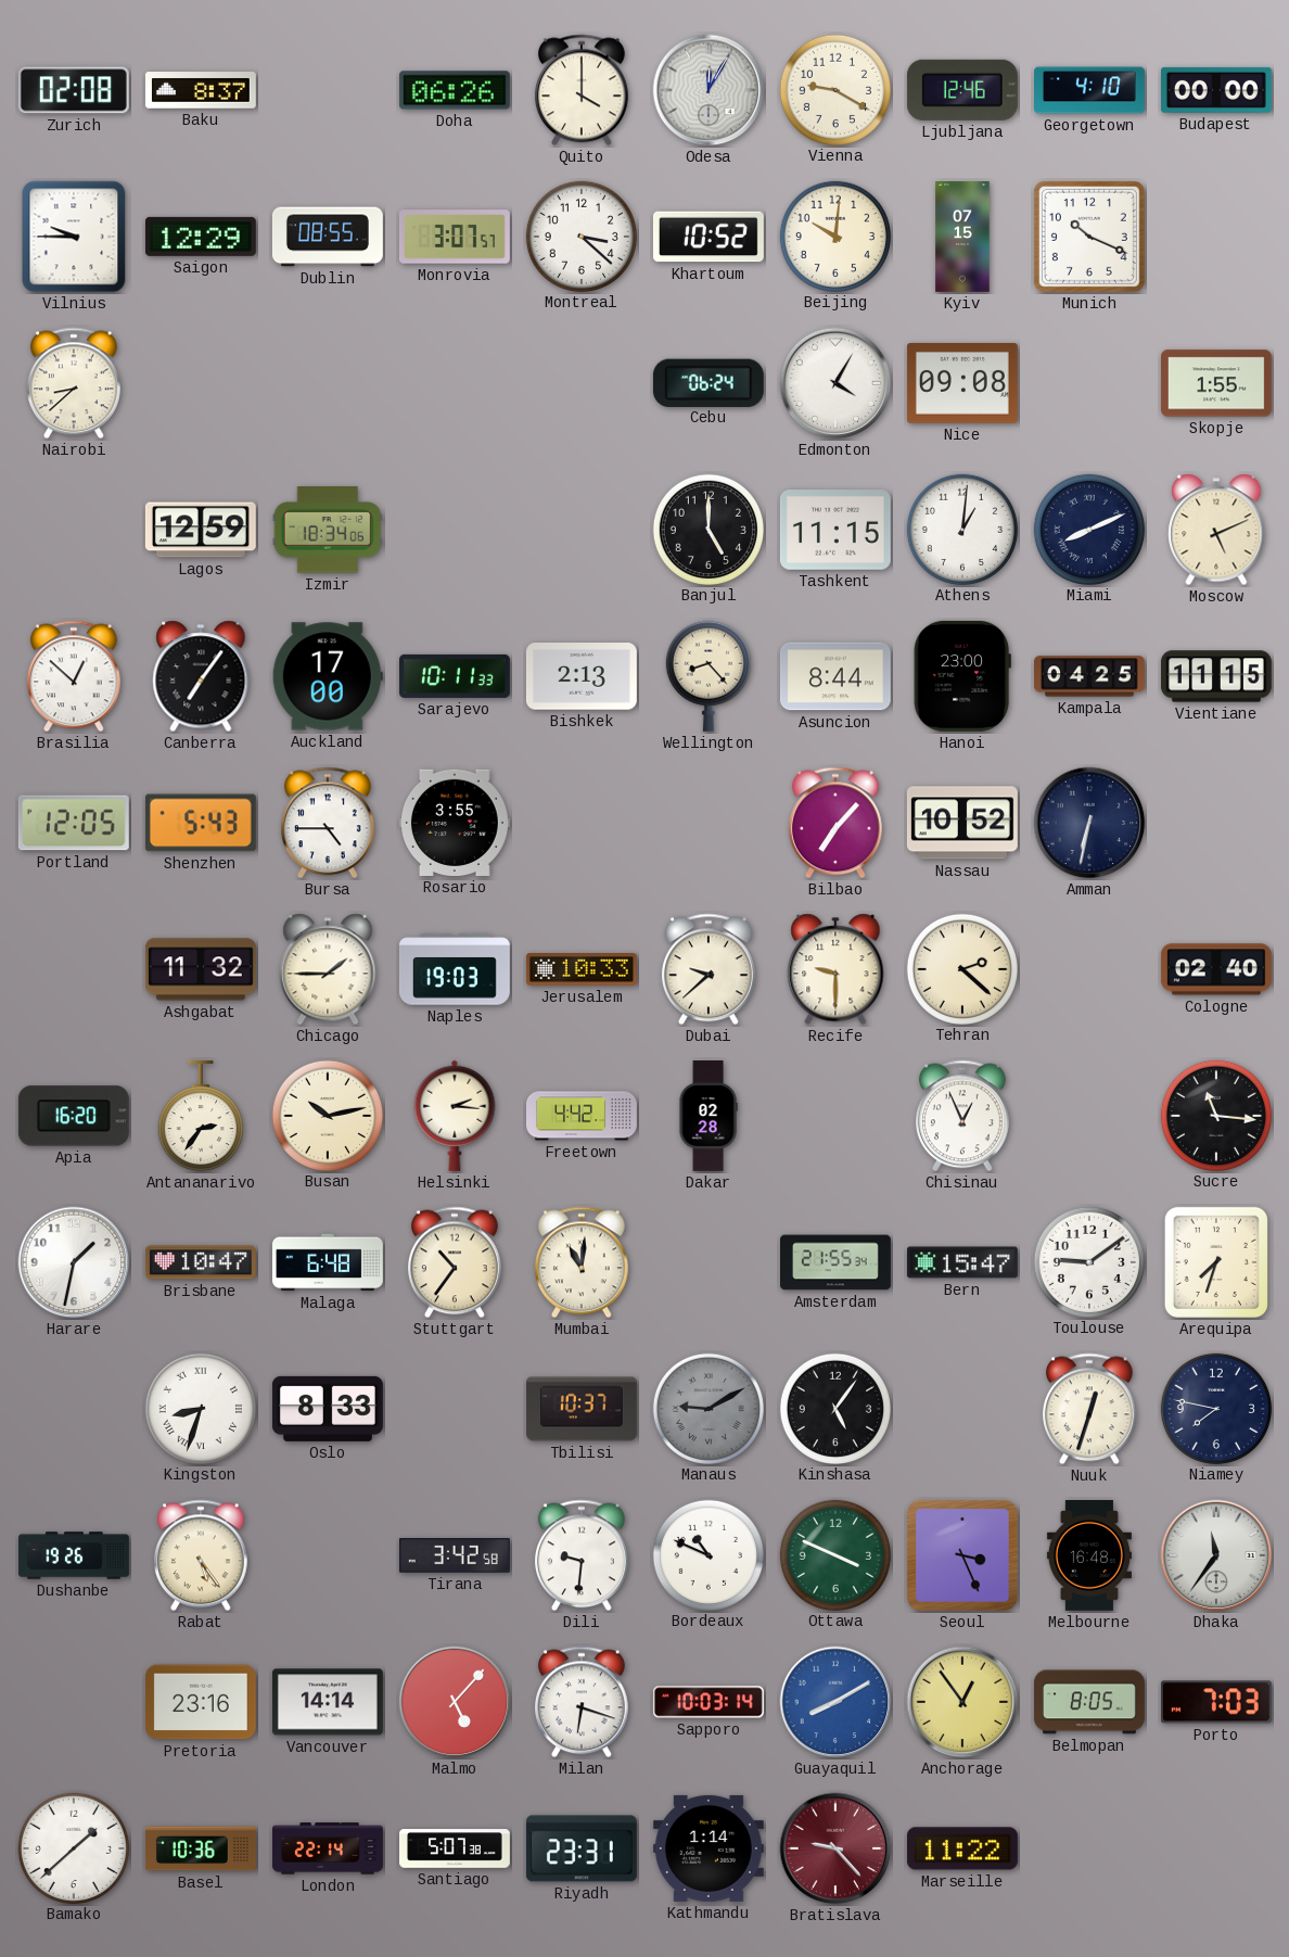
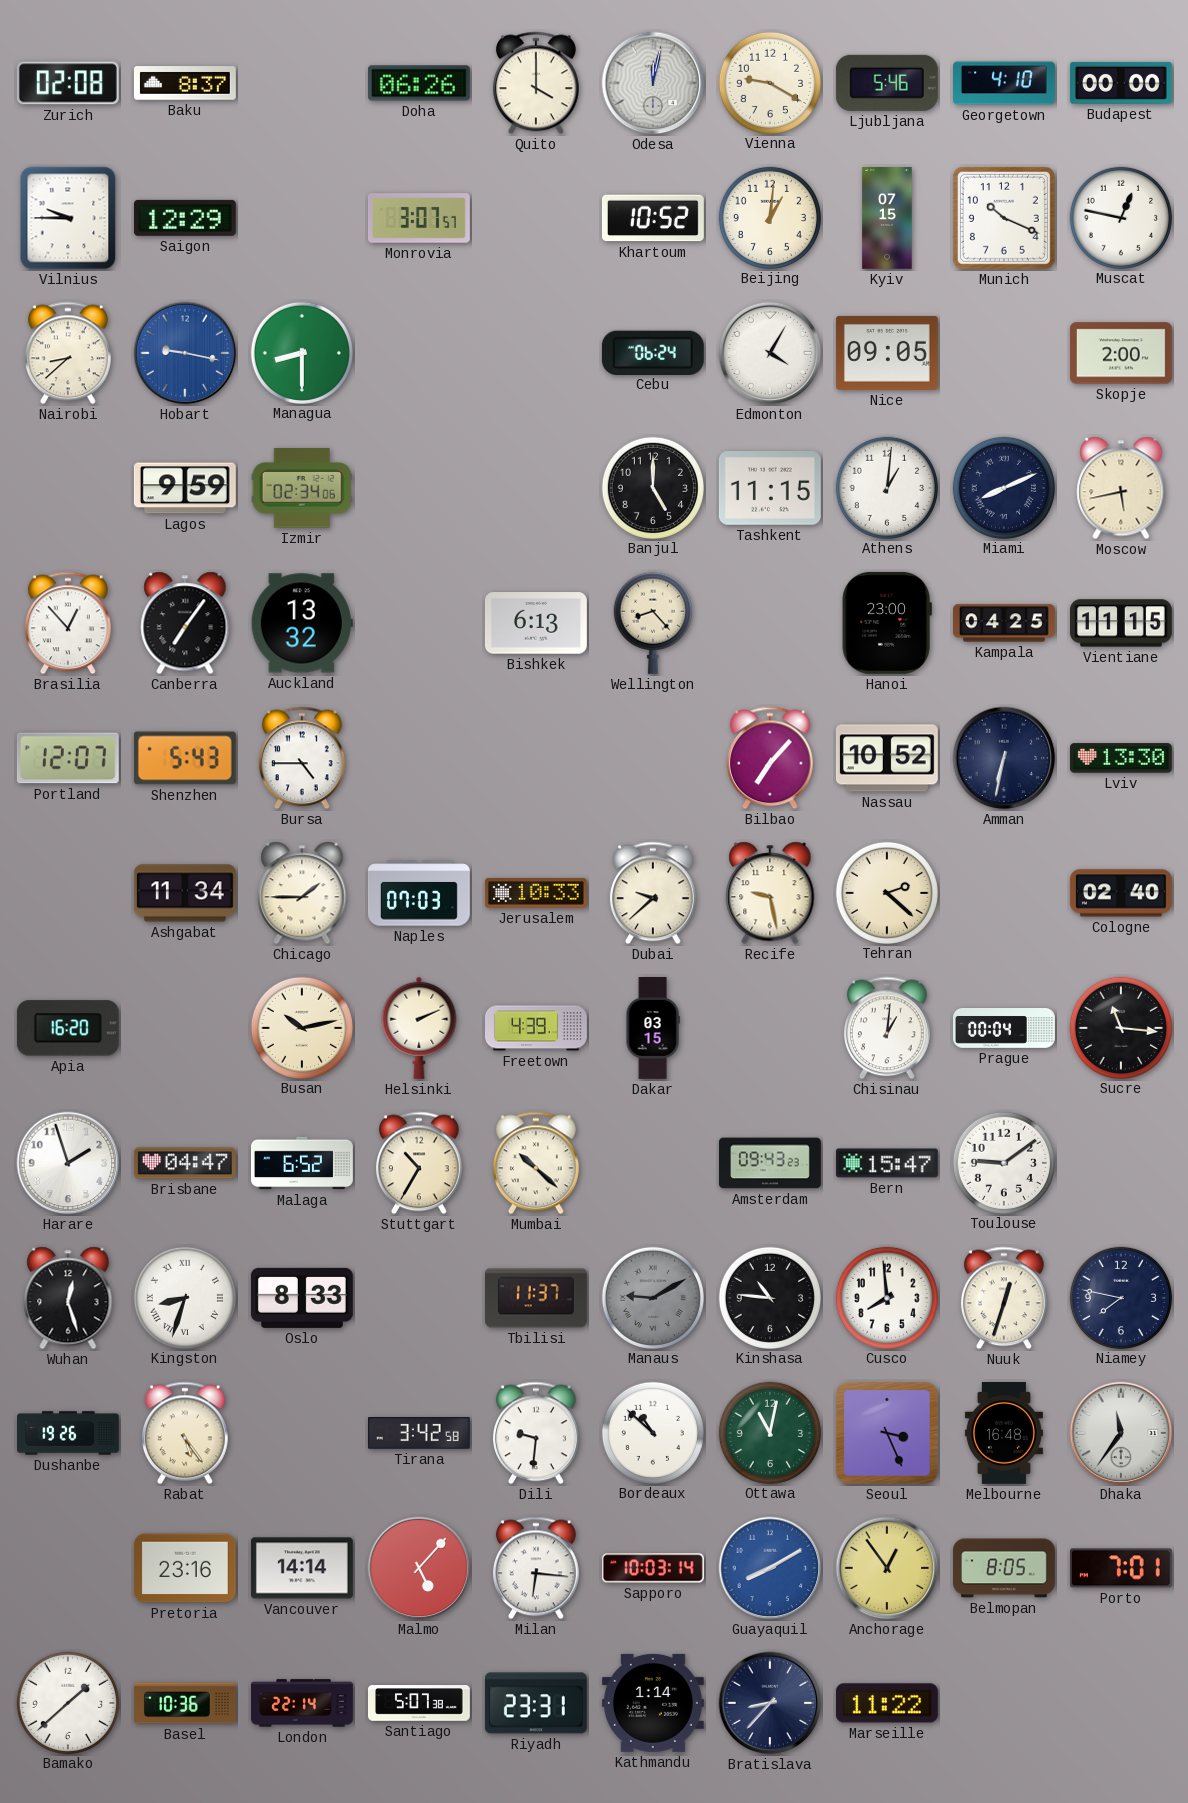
Odesa: 12:05 -> 12:02 (653, 83)
Ljubljana: 12:46 -> 5:46 (887, 83)
Dublin: 08:55 -> none (328, 237)
Montreal: 3:22 -> none (580, 236)
Beijing: 10:01 -> 1:01 (769, 217)
Muscat: none -> 12:47 (1120, 217)
Hobart: none -> 9:17 (185, 353)
Managua: none -> 8:30 (301, 352)
Nice: 09:08 -> 09:05 (887, 353)
Skopje: 1:55 -> 2:00 (1121, 353)
Lagos: 12:59 -> 9:59 (185, 488)
Izmir: 18:34 -> 02:34 (302, 488)
Moscow: 5:11 -> 5:43 (1121, 488)
Brasilia: 12:52 -> 12:53 (68, 623)
Auckland: 17:00 -> 13:32 (302, 623)
Sarajevo: 10:11 -> none (455, 676)
Bishkek: 2:13 -> 6:13 (536, 623)
Asuncion: 8:44 -> none (835, 676)
Portland: 12:05 -> 12:07 (68, 758)
Rosario: 3:55 -> none (455, 823)
Lviv: none -> 13:30 (1121, 758)
Ashgabat: 11:32 -> 11:34 (185, 893)
Naples: 19:03 -> 07:03 (419, 893)
Recife: 9:30 -> 9:28 (770, 893)
Antananarivo: 2:36 -> none (201, 1116)
Helsinki: 2:16 -> 2:11 (419, 1028)
Freetown: 4:42 -> 4:39 (537, 1028)
Dakar: 02:28 -> 03:15 (653, 1029)
Chisinau: 12:56 -> 1:01 (887, 1028)
Prague: none -> 00:04 (1005, 1029)
Harare: 1:32 -> 1:57 (68, 1163)
Brisbane: 10:47 -> 04:47 (185, 1163)
Malaga: 6:48 -> 6:52 (303, 1163)
Stuttgart: 10:36 -> 10:35 (419, 1163)
Mumbai: 11:01 -> 10:22 (536, 1163)
Amsterdam: 21:55 -> 09:43 (771, 1163)
Arequipa: 7:33 -> none (1216, 1262)
Wuhan: none -> 12:27 (68, 1298)
Tbilisi: 10:37 -> 11:37 (537, 1298)
Kinshasa: 5:06 -> 10:46 (769, 1297)
Cusco: none -> 7:59 (886, 1297)
Bordeaux: 10:49 -> 10:52 (652, 1432)
Ottawa: 3:49 -> 11:02 (769, 1432)
Milan: 6:18 -> 6:16 (536, 1568)
Porto: 7:03 -> 7:01 (1121, 1568)
Bratislava: 9:23 -> 8:37 (770, 1703)
Bratislava dial: burgundy -> navy (770, 1703)
